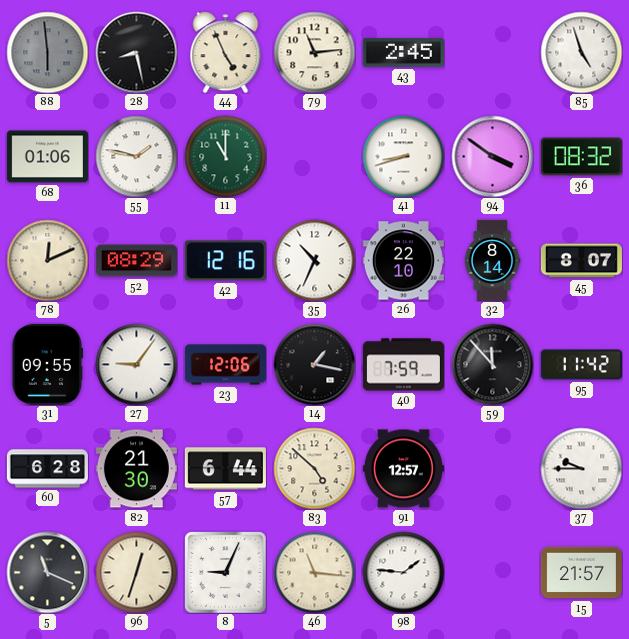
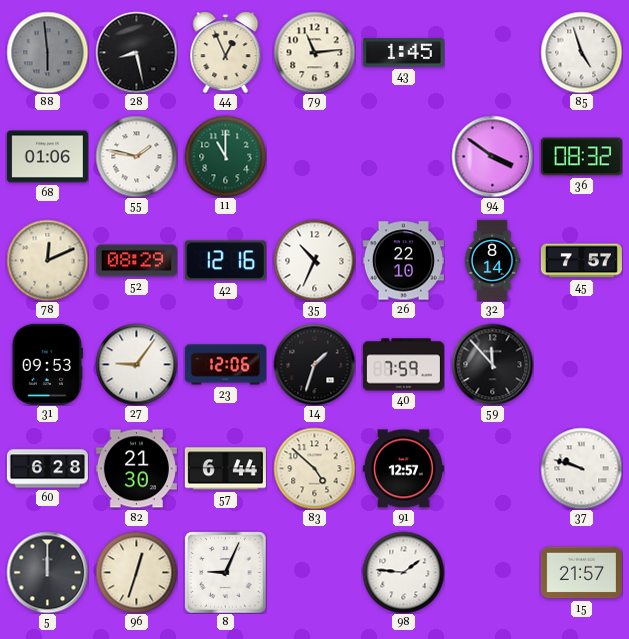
44: 4:56 -> 12:56 (226, 52)
43: 2:45 -> 1:45 (403, 53)
41: 8:42 -> none (403, 156)
45: 8:07 -> 7:57 (581, 261)
31: 09:55 -> 09:53 (47, 364)
14: 1:17 -> 1:33 (314, 364)
95: 11:42 -> none (581, 365)
37: 9:45 -> 9:48 (581, 468)
5: 11:19 -> 12:00 (47, 572)
46: 11:16 -> none (314, 572)
